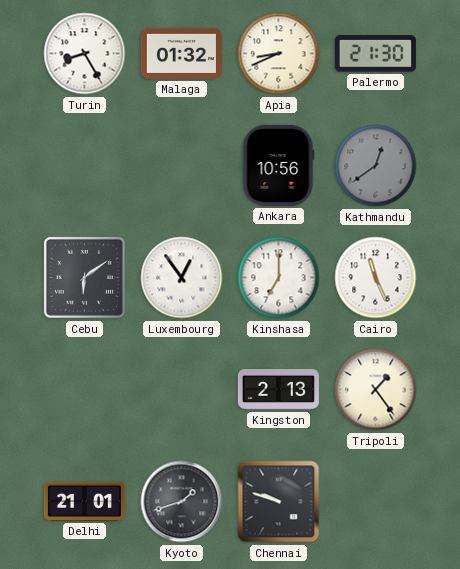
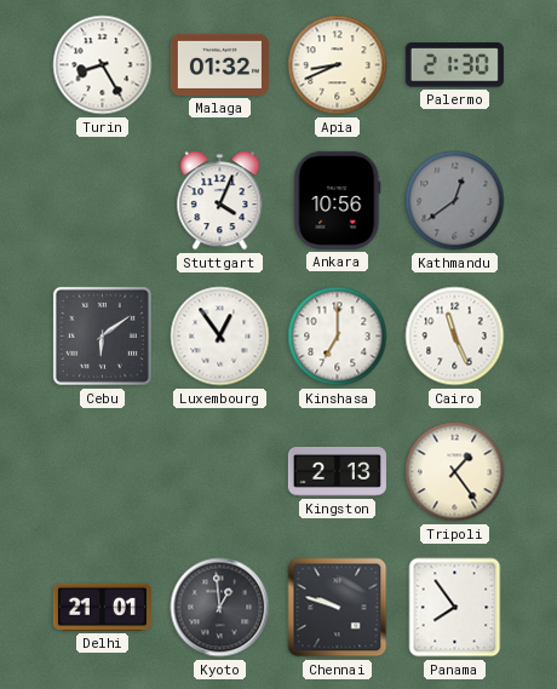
Stuttgart: none -> 4:04 (220, 201)
Kyoto: 1:42 -> 12:59 (220, 608)
Panama: none -> 7:54 (455, 608)
